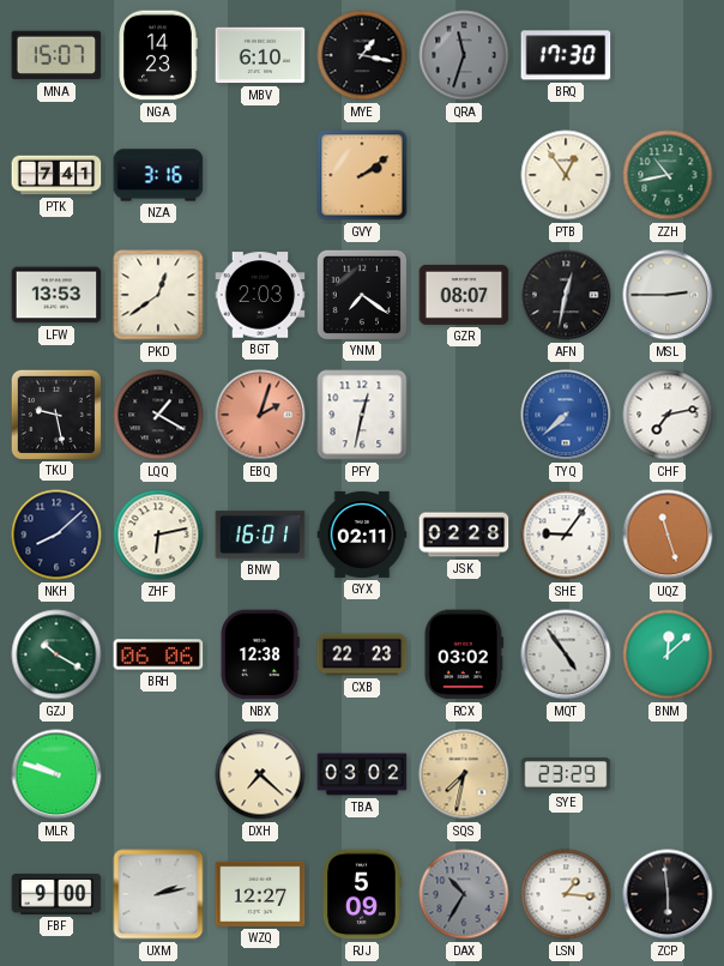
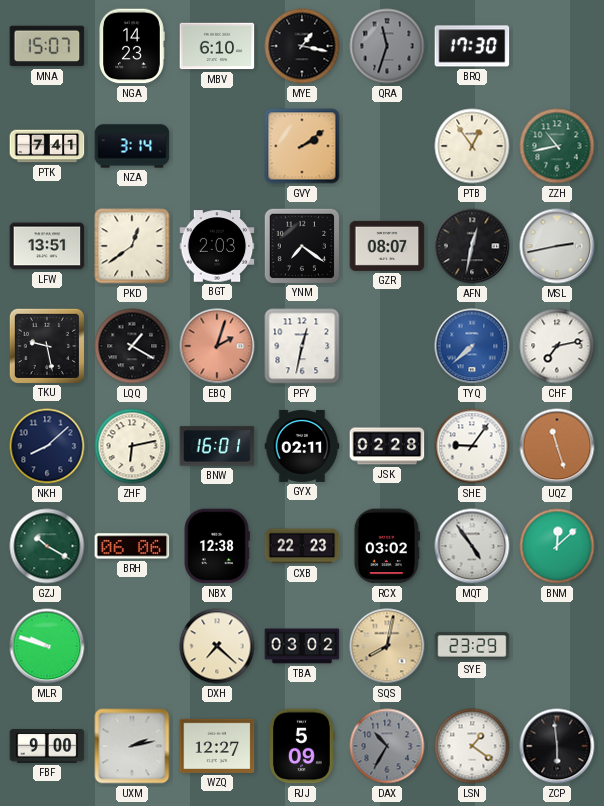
NZA: 3:16 -> 3:14 (132, 146)
LFW: 13:53 -> 13:51 (47, 246)
MSL: 2:45 -> 2:43 (557, 246)
SQS: 7:32 -> 8:02 (387, 646)
LSN: 1:16 -> 1:21 (472, 746)
